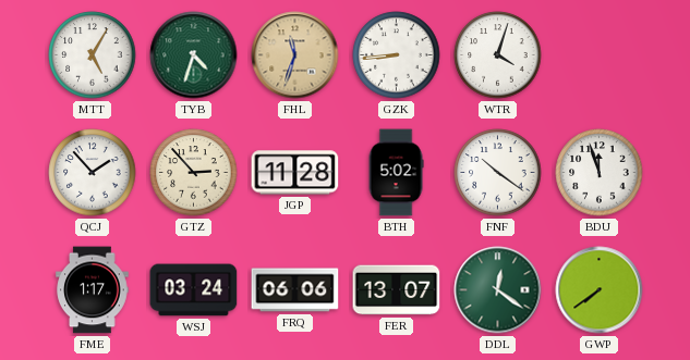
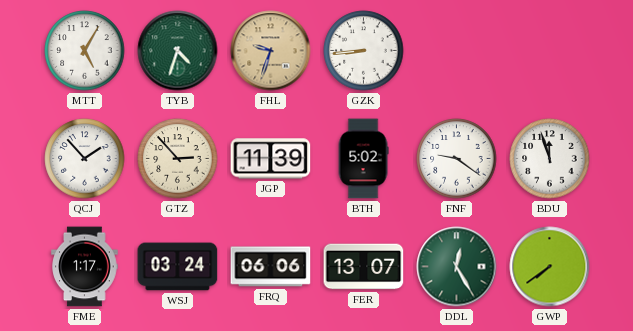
FHL: 11:33 -> 9:33 (271, 51)
WTR: 4:03 -> none (498, 55)
JGP: 11:28 -> 11:39 (271, 159)
FNF: 10:21 -> 9:21 (457, 159)
DDL: 12:21 -> 12:25 (457, 267)
